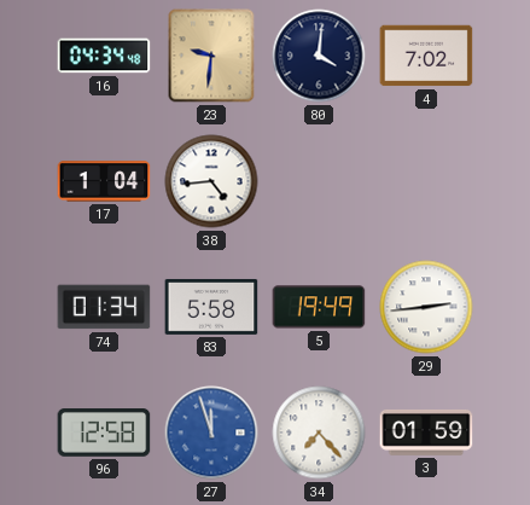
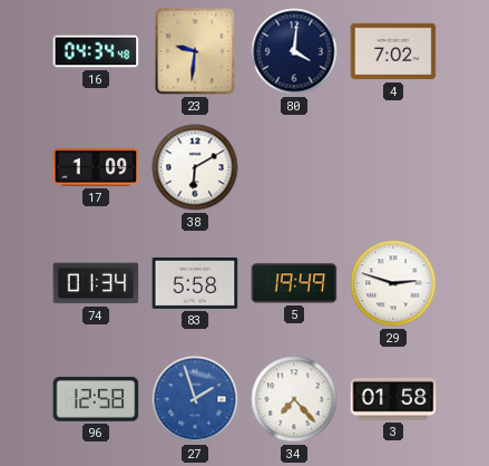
17: 1:04 -> 1:09 (96, 167)
38: 4:44 -> 6:10 (195, 167)
29: 2:44 -> 2:48 (393, 283)
27: 11:57 -> 1:57 (195, 399)
3: 01:59 -> 01:58 (393, 399)
